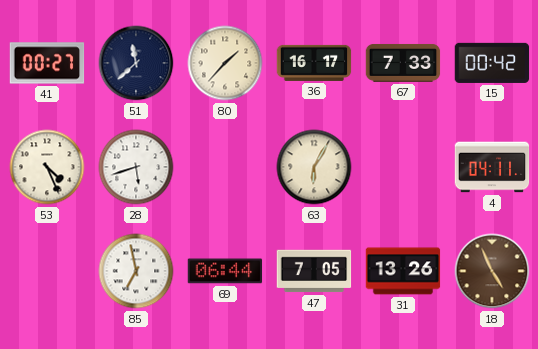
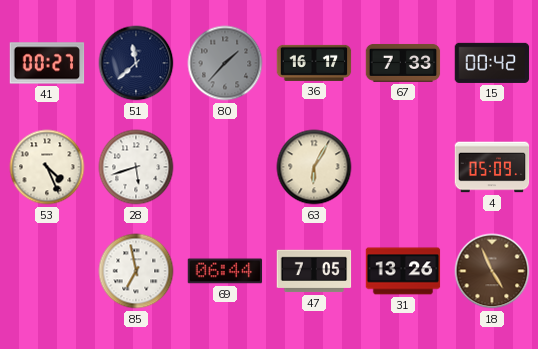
80 dial: cream -> grey (225, 63)
4: 04:11 -> 05:09 (492, 167)
